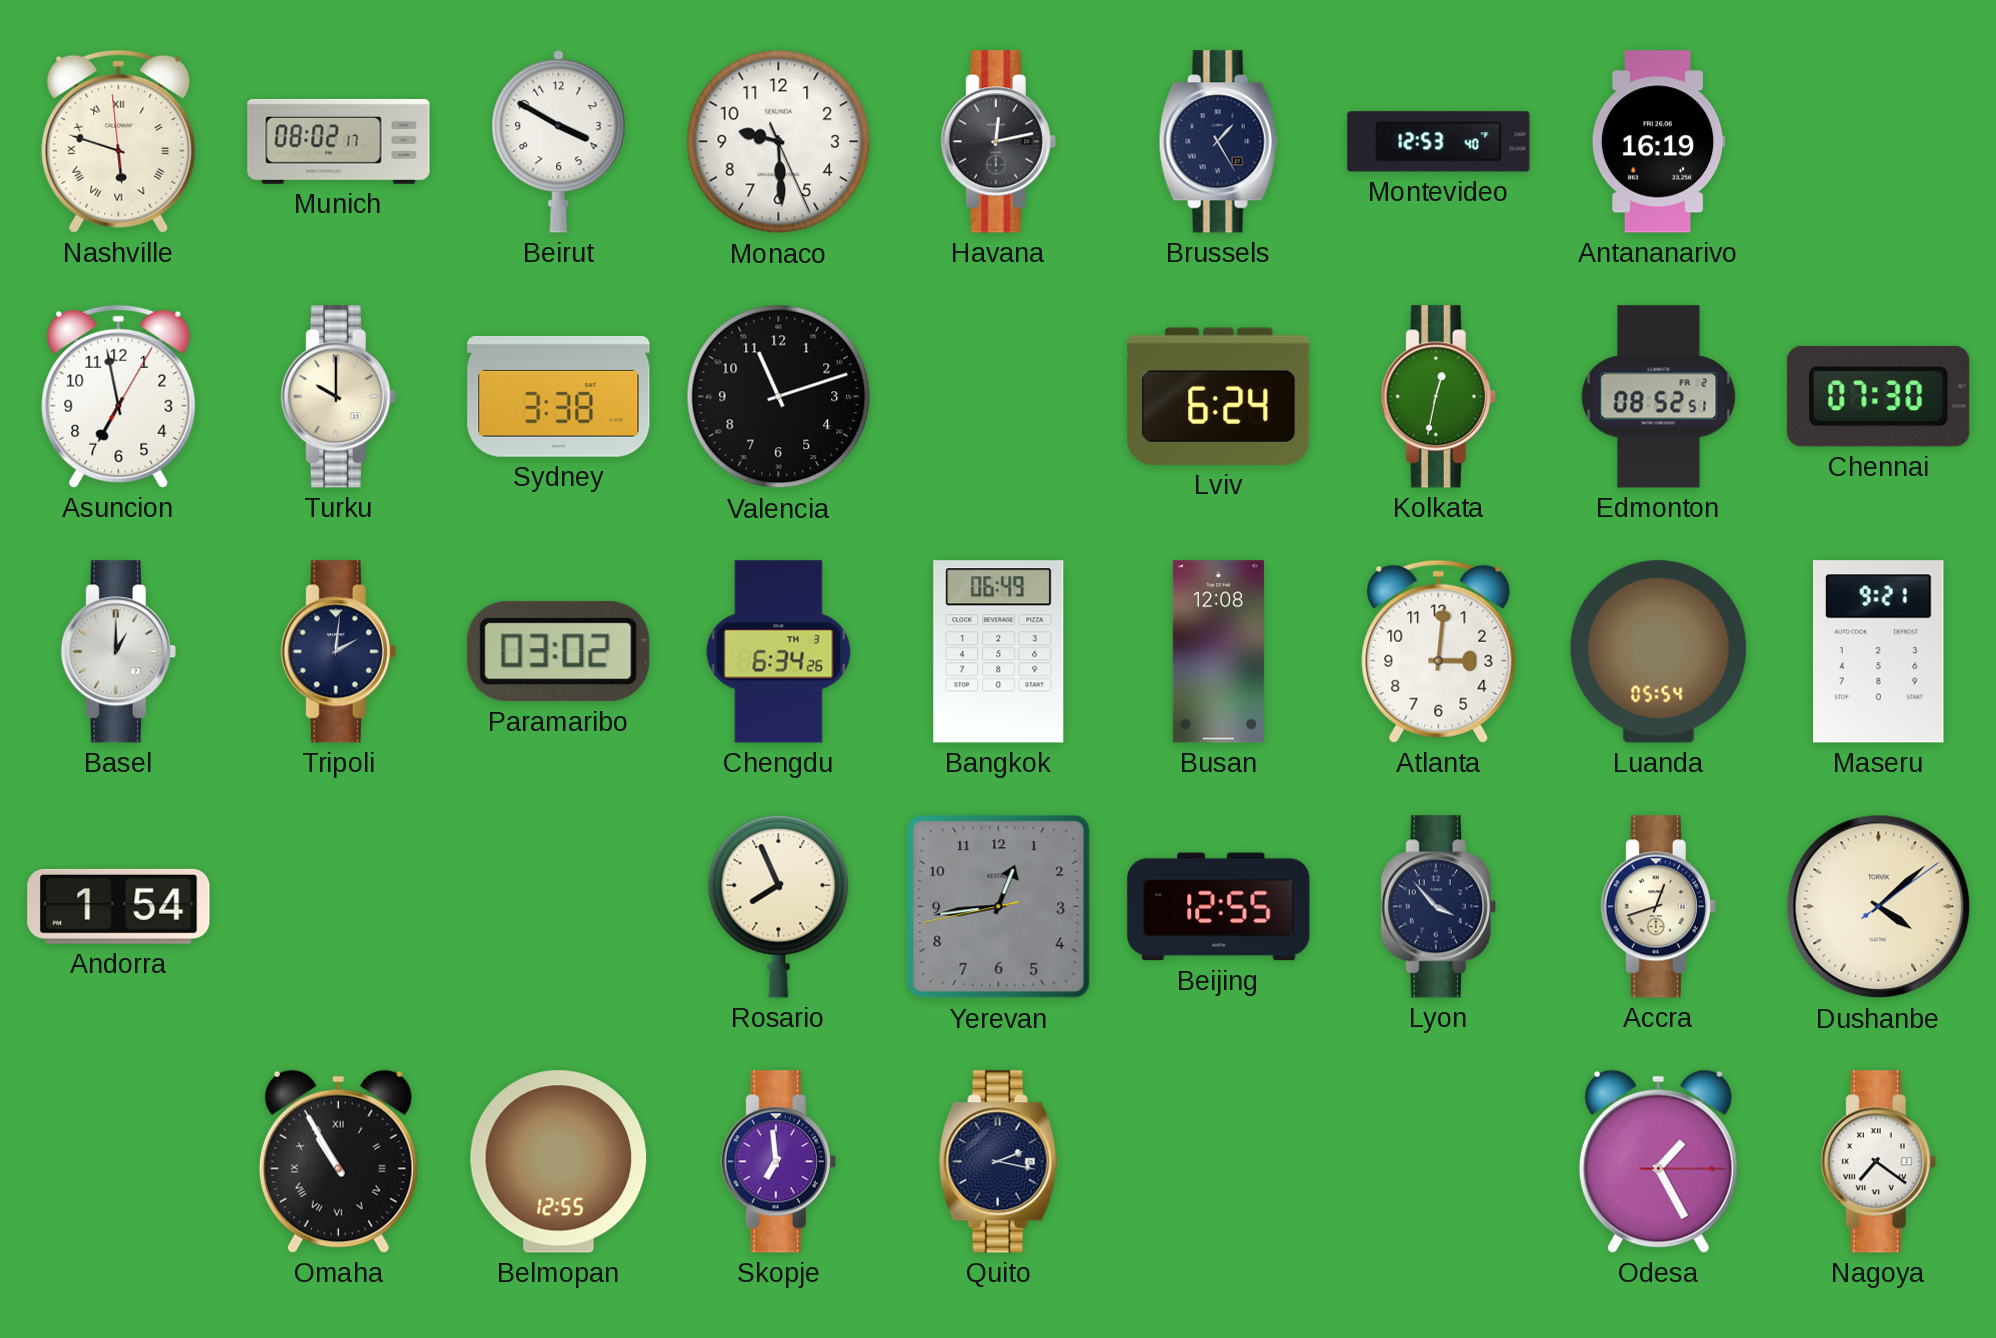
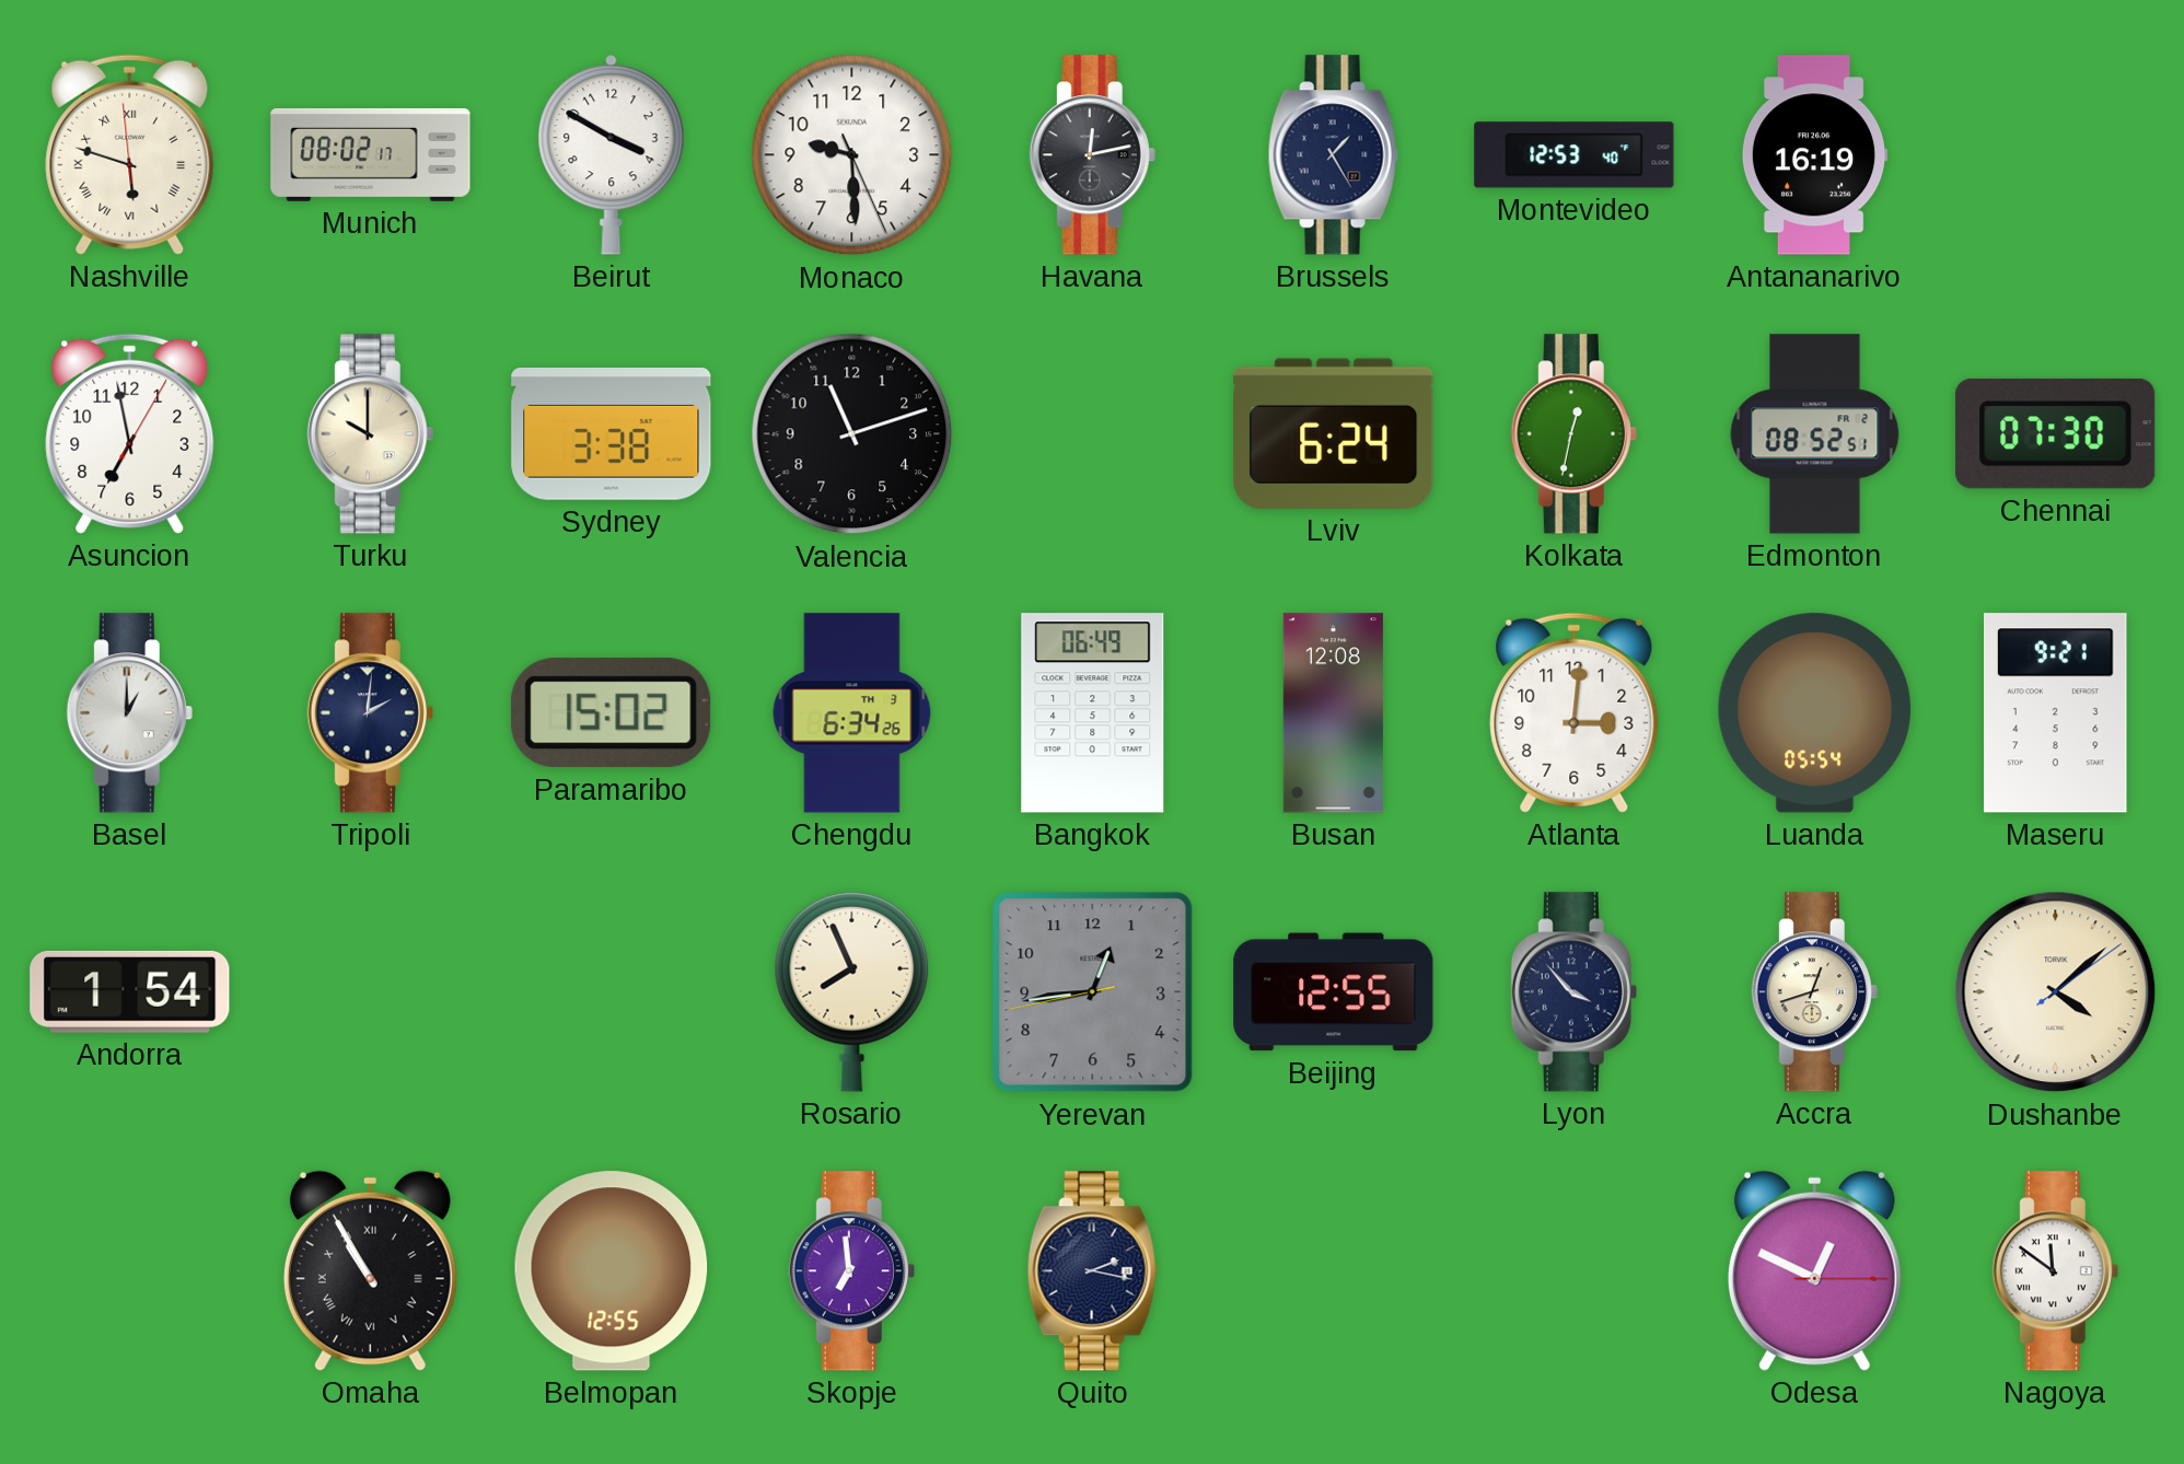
Paramaribo: 03:02 -> 15:02 (611, 713)
Odesa: 1:25 -> 12:49 (1814, 1270)
Nagoya: 7:21 -> 11:51 (2055, 1271)
